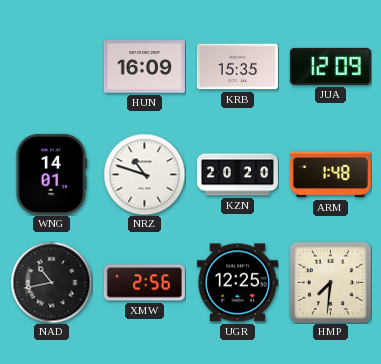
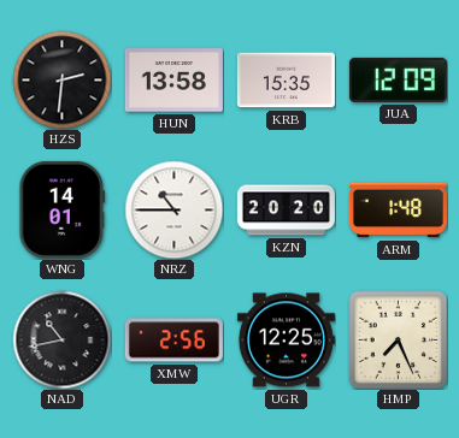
HZS: none -> 2:31 (61, 79)
HUN: 16:09 -> 13:58 (173, 81)
NRZ: 10:48 -> 10:45 (173, 209)
HMP: 7:31 -> 7:26 (398, 339)
